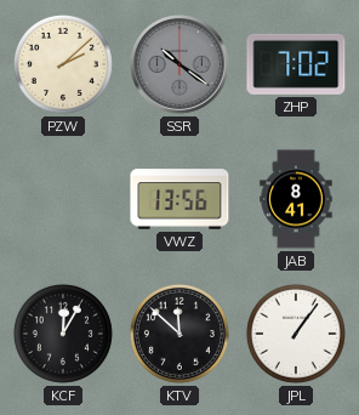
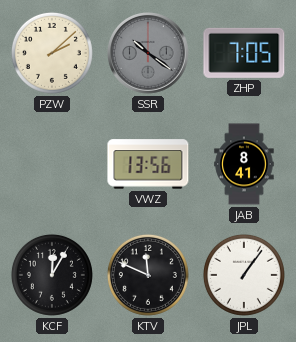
ZHP: 7:02 -> 7:05 (244, 53)
KTV: 11:52 -> 11:49 (148, 275)
